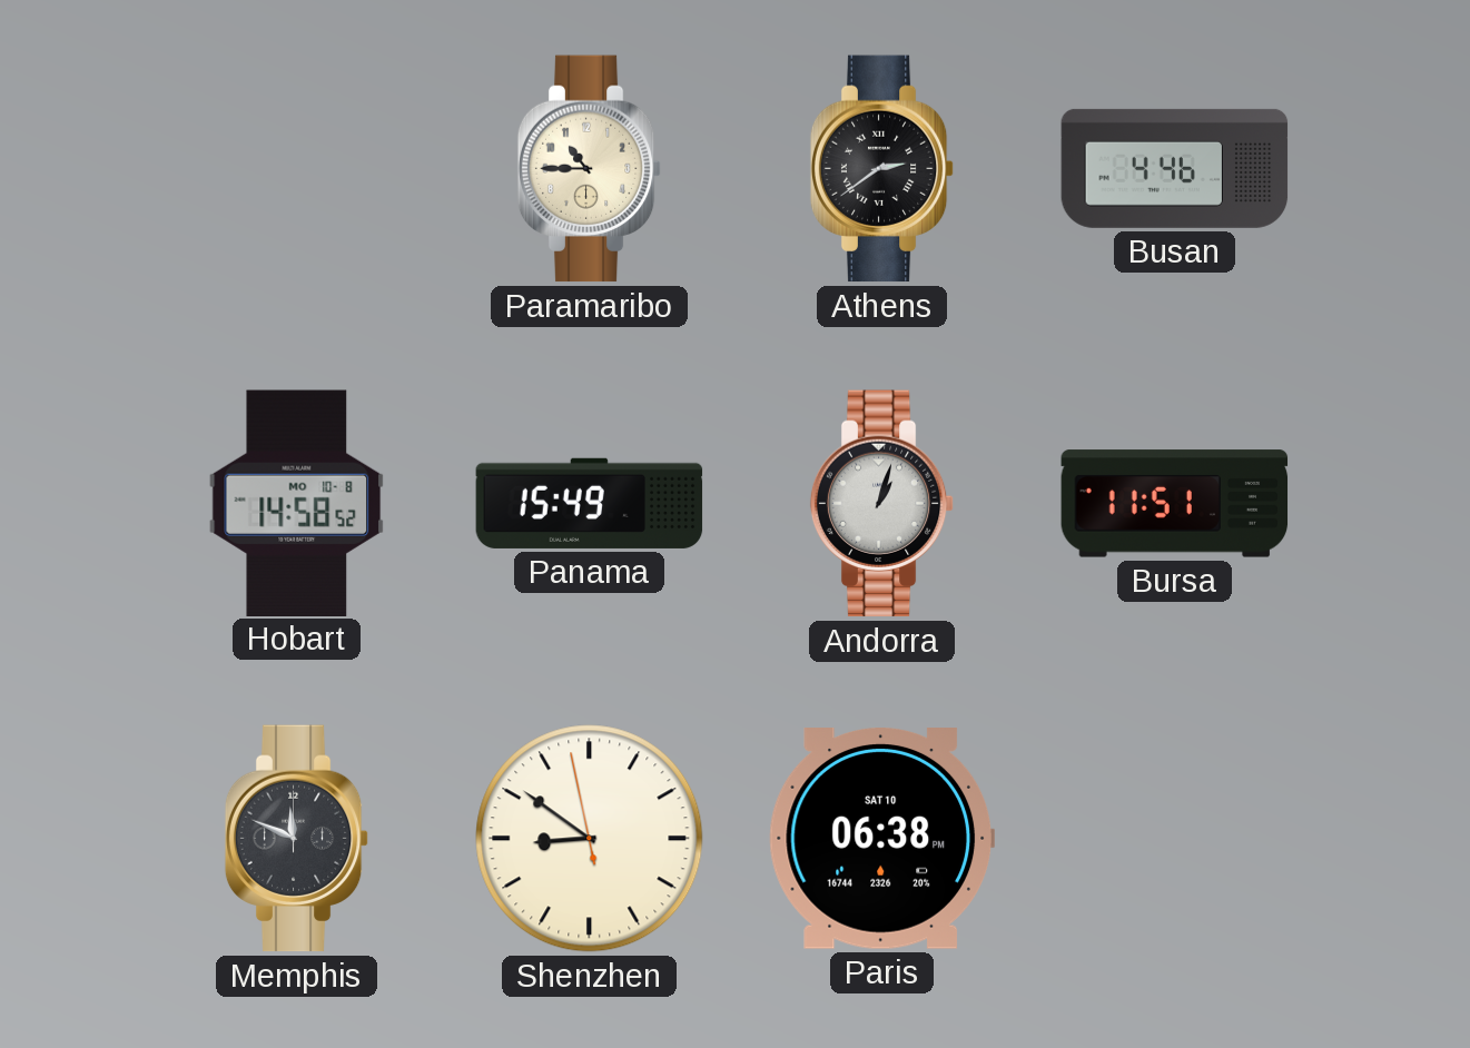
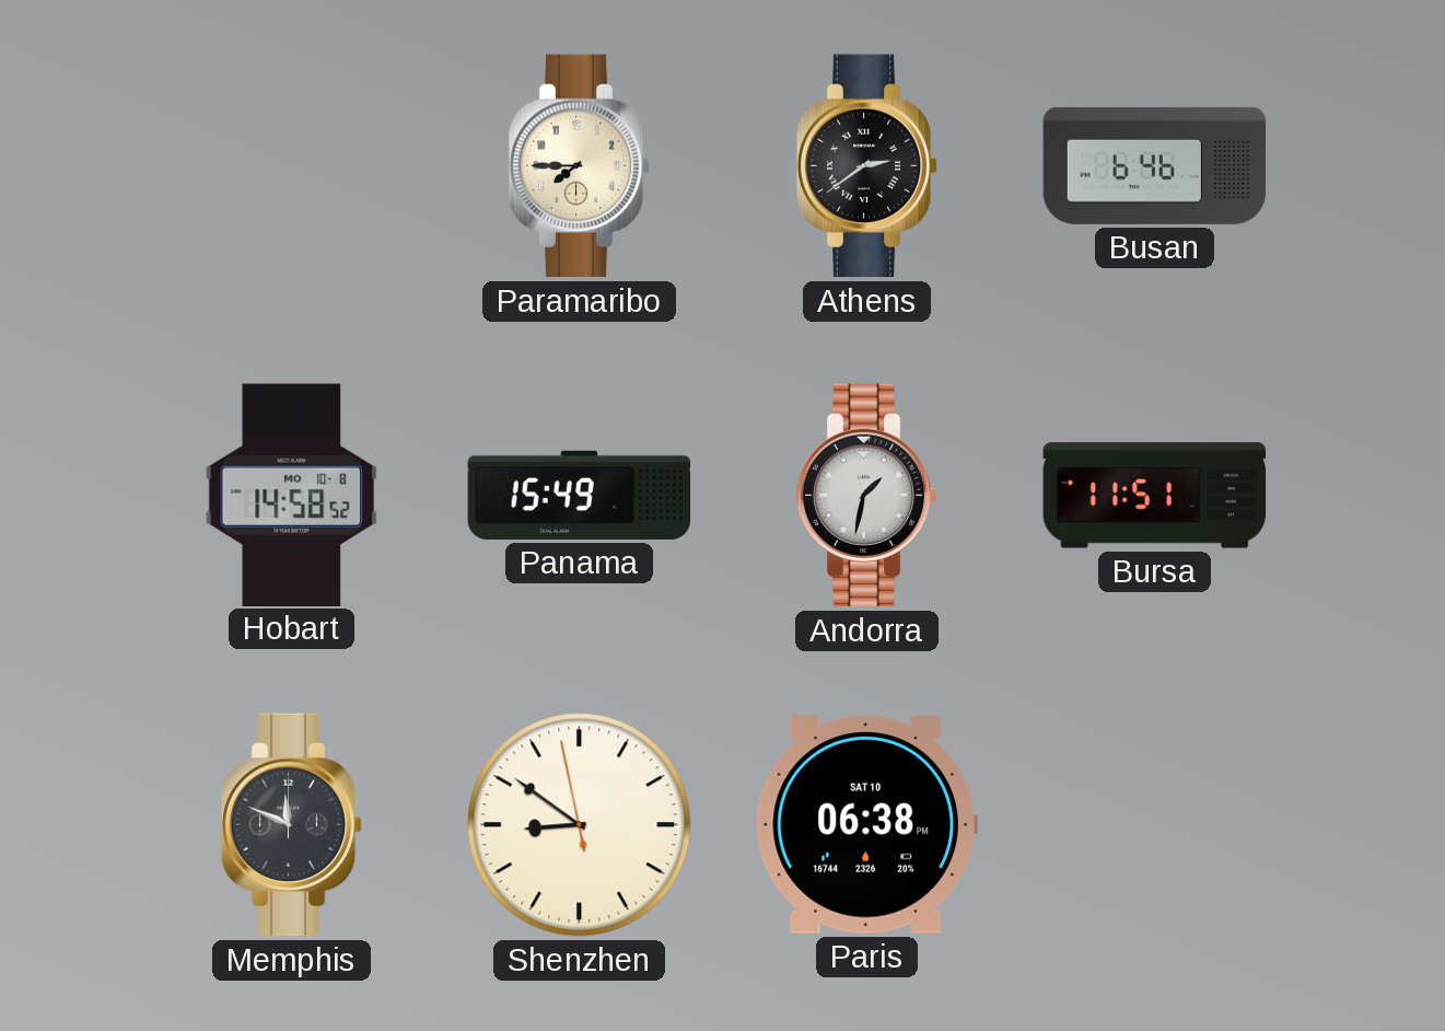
Paramaribo: 10:45 -> 7:45 (580, 166)
Busan: 4:46 -> 6:46 (1155, 165)
Andorra: 1:03 -> 1:32 (867, 496)
